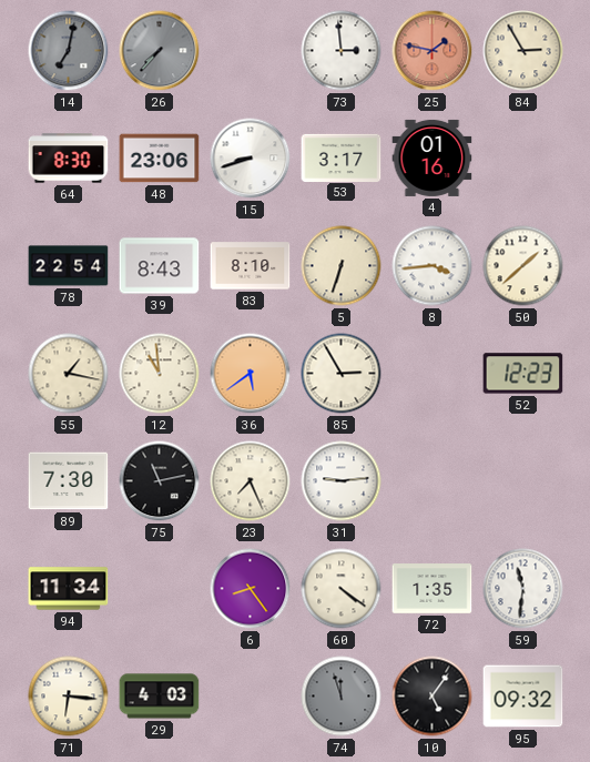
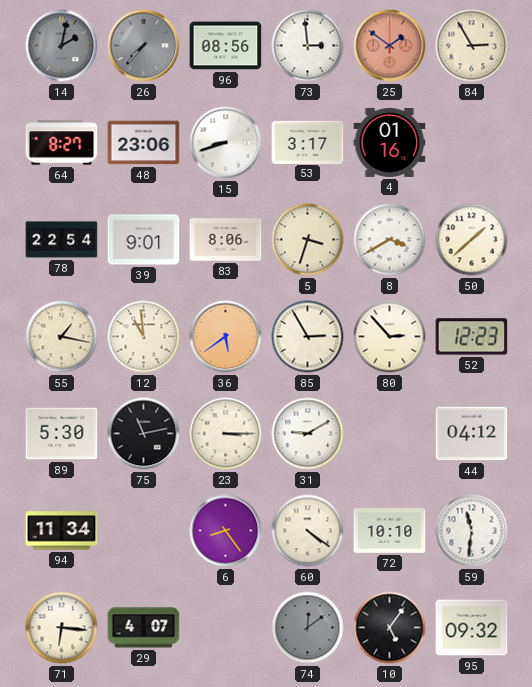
14: 7:02 -> 2:02 (62, 46)
96: none -> 08:56 (226, 46)
25: 1:47 -> 1:51 (390, 46)
64: 8:30 -> 8:27 (62, 143)
39: 8:43 -> 9:01 (144, 240)
83: 8:10 -> 8:06 (226, 240)
5: 6:33 -> 3:33 (308, 240)
8: 3:44 -> 3:40 (390, 240)
80: none -> 2:53 (390, 337)
89: 7:30 -> 5:30 (62, 434)
23: 7:26 -> 3:15 (226, 434)
31: 9:14 -> 9:10 (308, 434)
44: none -> 04:12 (472, 434)
72: 1:35 -> 10:10 (390, 531)
29: 4:03 -> 4:07 (144, 628)
74: 11:57 -> 12:09 (308, 628)
